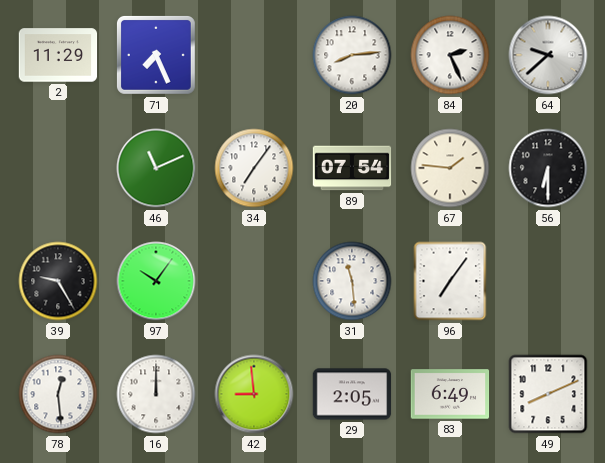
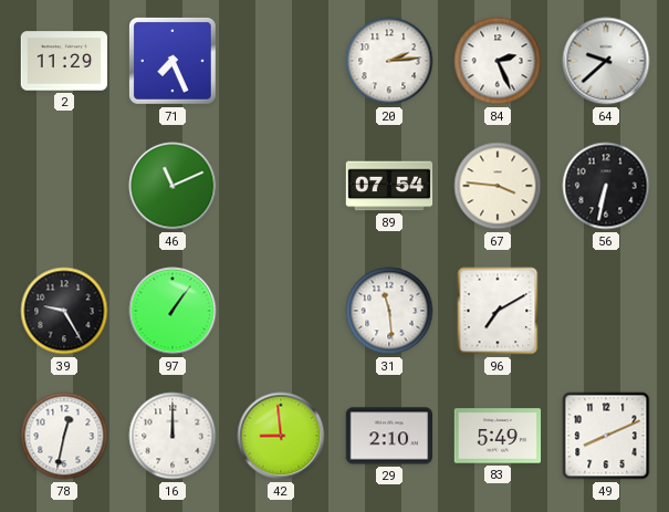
20: 8:14 -> 2:14 (389, 61)
34: 7:06 -> none (254, 168)
67: 1:46 -> 3:46 (498, 186)
56: 6:30 -> 6:32 (606, 186)
97: 10:06 -> 1:06 (173, 311)
96: 7:06 -> 7:10 (498, 311)
78: 12:29 -> 12:32 (64, 436)
29: 2:05 -> 2:10 (389, 436)
83: 6:49 -> 5:49 (498, 436)
